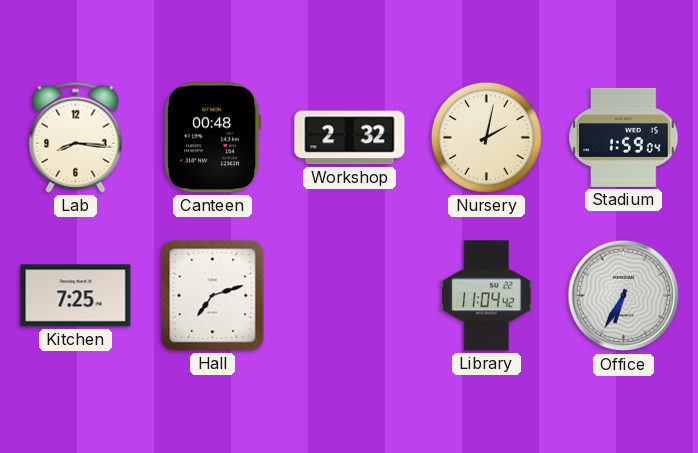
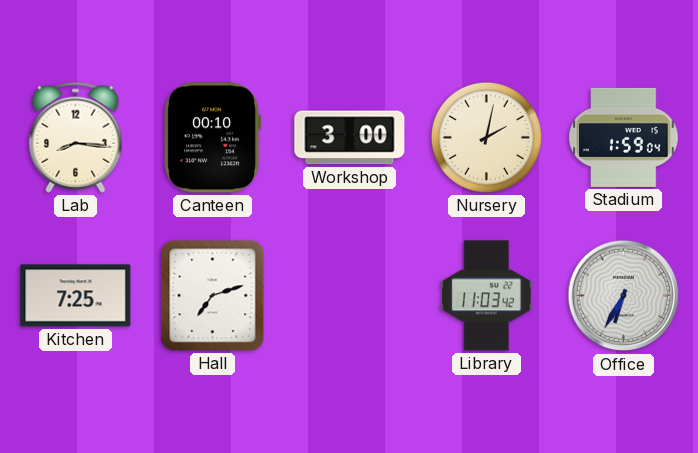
Canteen: 00:48 -> 00:10 (212, 138)
Workshop: 2:32 -> 3:00 (350, 138)
Library: 11:04 -> 11:03 (487, 296)
